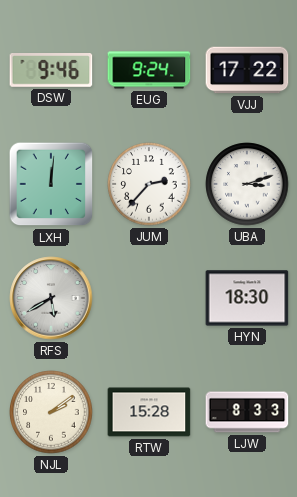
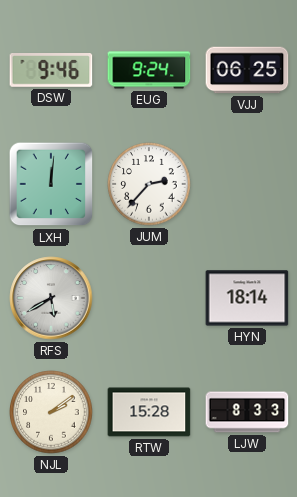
VJJ: 17:22 -> 06:25 (247, 70)
UBA: 3:12 -> none (247, 184)
HYN: 18:30 -> 18:14 (247, 298)
